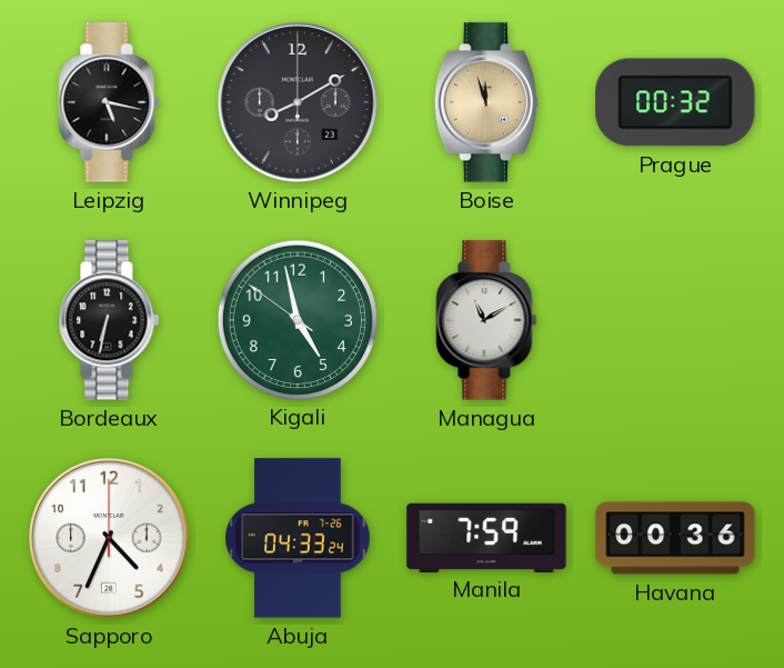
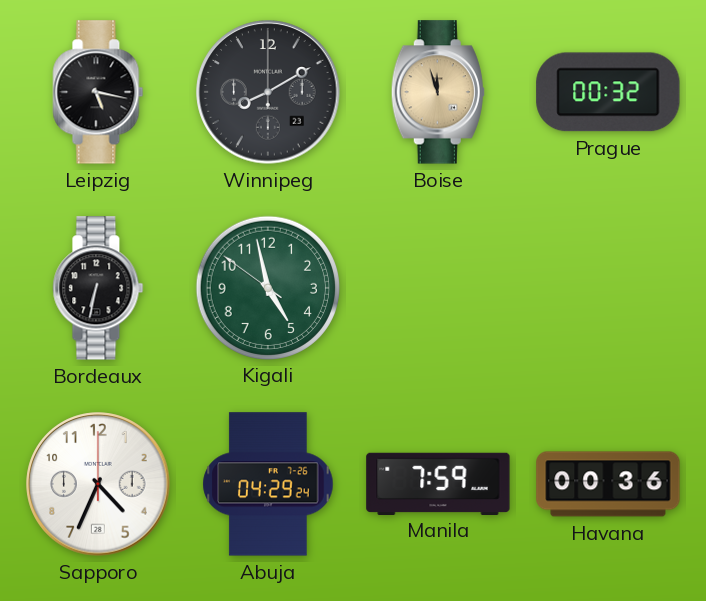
Managua: 11:10 -> none (486, 320)
Abuja: 04:33 -> 04:29 (268, 484)
